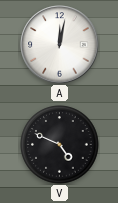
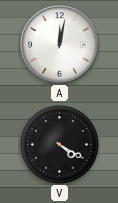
V: 4:49 -> 4:20 (60, 145)
